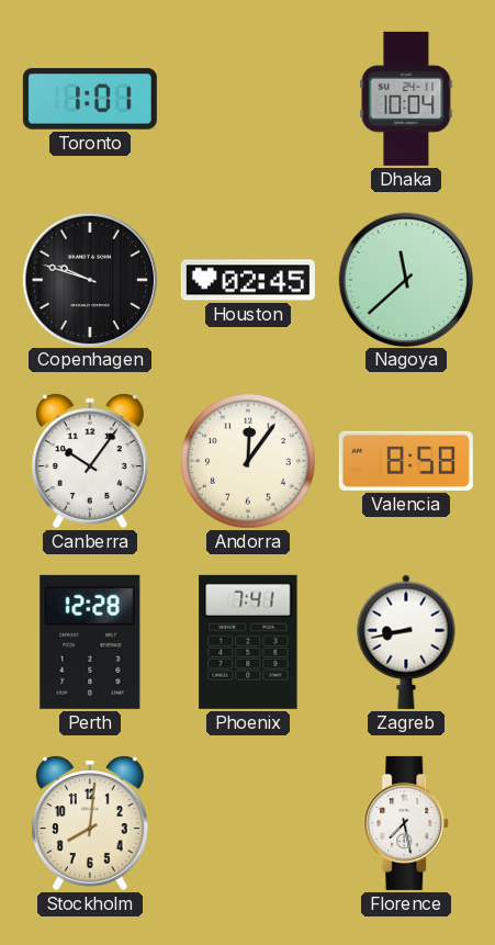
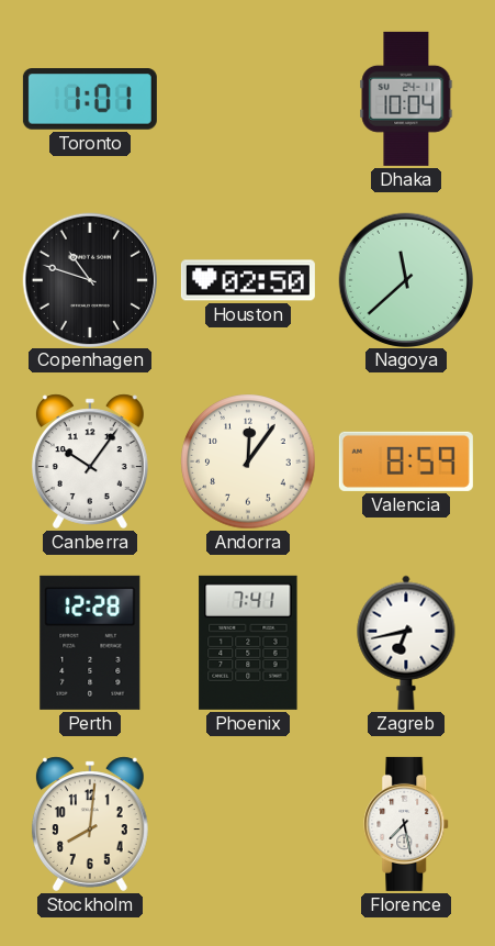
Copenhagen: 9:48 -> 10:48 (89, 279)
Houston: 02:45 -> 02:50 (248, 280)
Valencia: 8:58 -> 8:59 (406, 461)
Zagreb: 8:43 -> 6:43 (406, 643)
